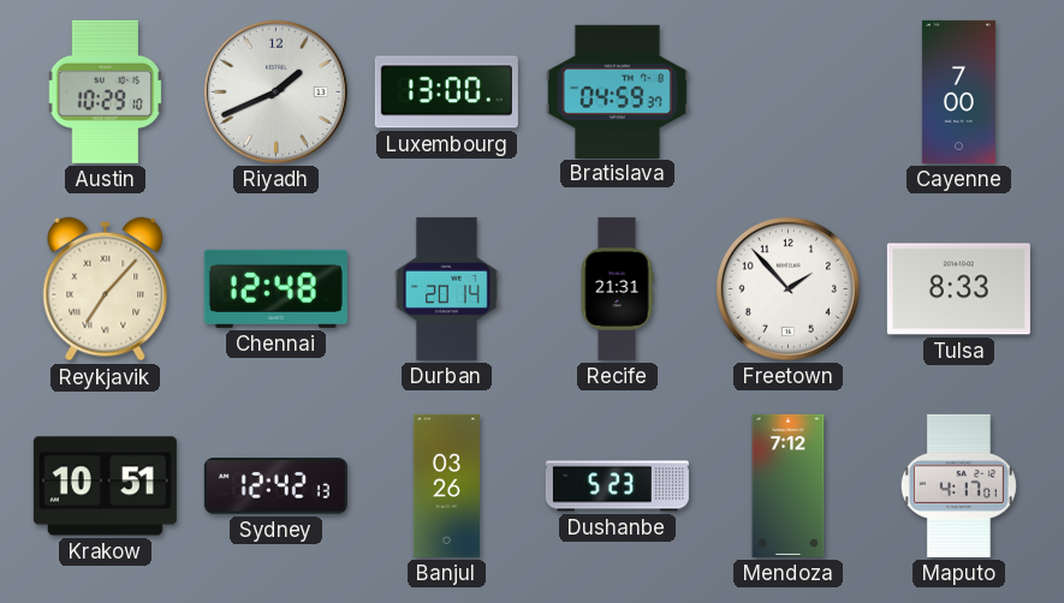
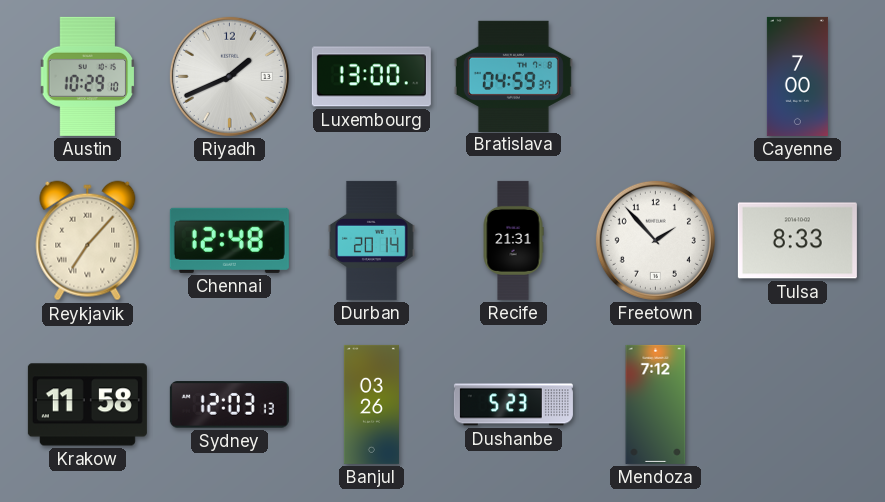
Krakow: 10:51 -> 11:58 (87, 405)
Sydney: 12:42 -> 12:03 (229, 405)
Maputo: 4:17 -> none (958, 485)
